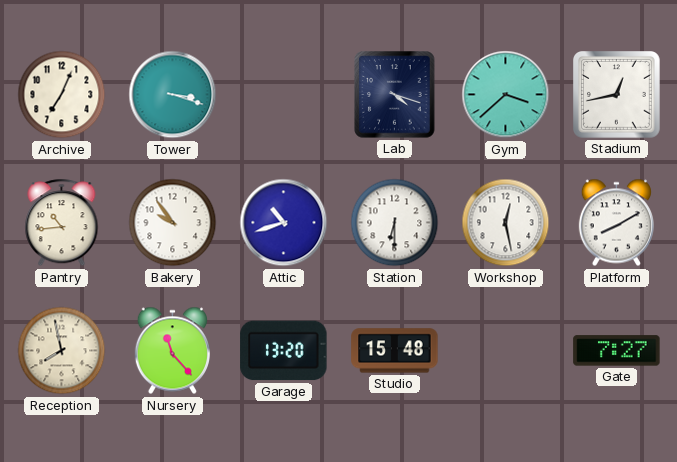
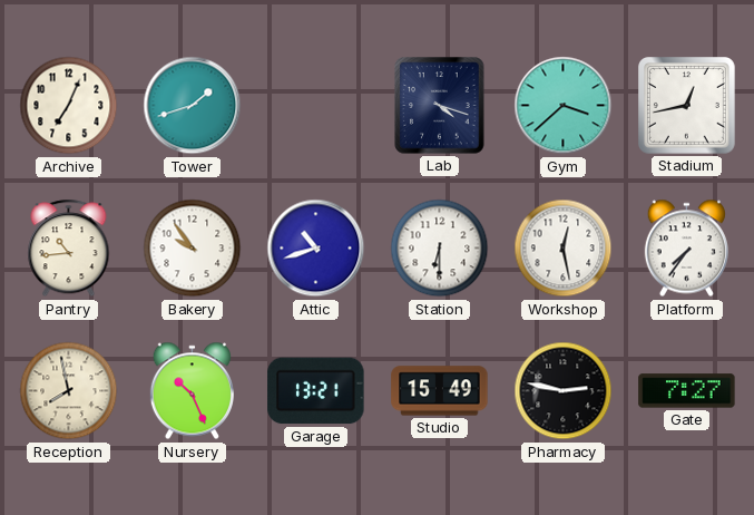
Tower: 3:18 -> 1:42 (193, 106)
Platform: 8:10 -> 7:36 (686, 249)
Nursery: 11:23 -> 10:26 (192, 391)
Garage: 13:20 -> 13:21 (316, 391)
Studio: 15:48 -> 15:49 (440, 391)
Pharmacy: none -> 2:47 (564, 391)
